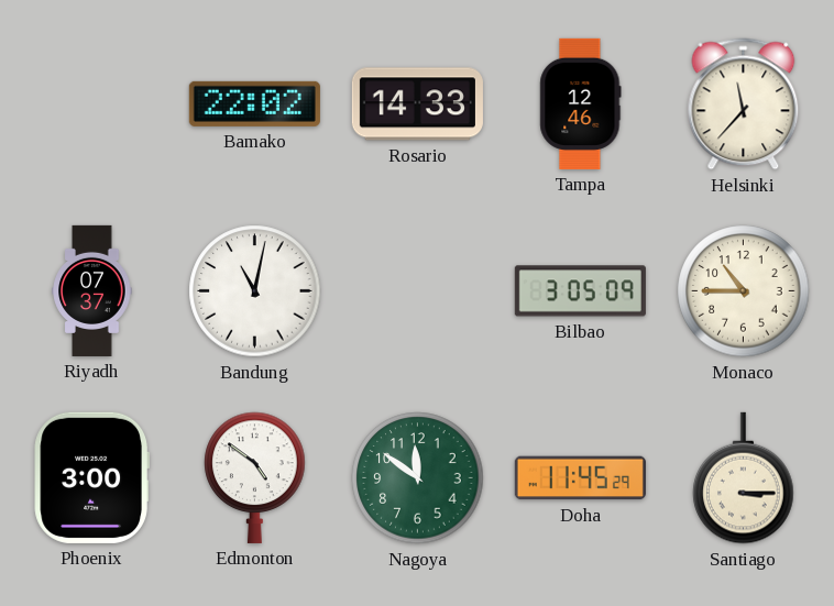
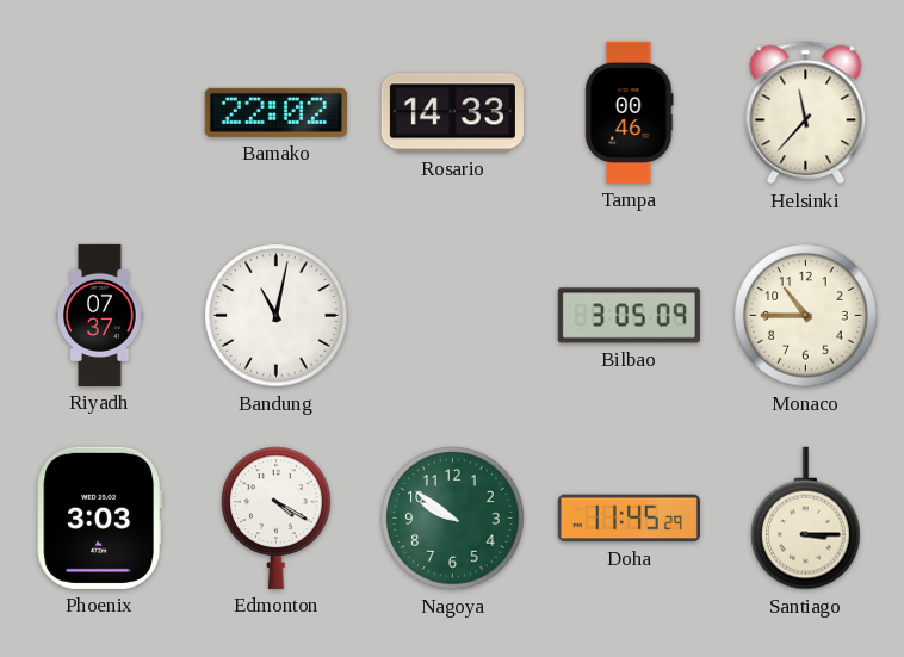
Tampa: 12:46 -> 00:46 (630, 112)
Phoenix: 3:00 -> 3:03 (99, 517)
Edmonton: 4:51 -> 4:20 (277, 517)
Nagoya: 11:51 -> 9:51 (453, 519)
